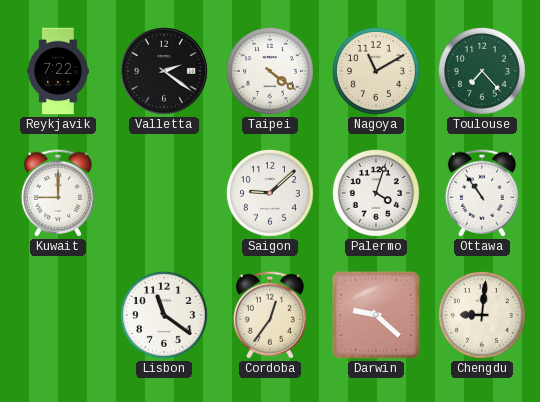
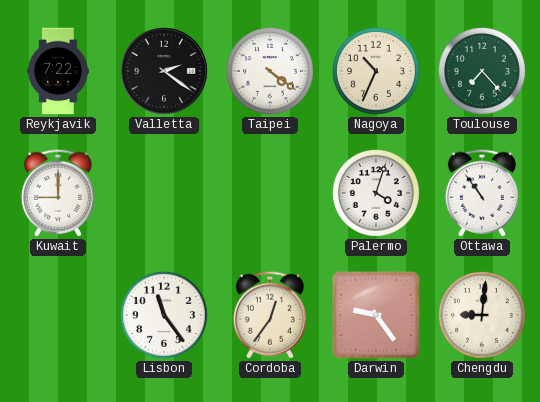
Nagoya: 11:10 -> 10:34 (376, 71)
Saigon: 9:08 -> none (270, 193)
Lisbon: 11:21 -> 11:24 (164, 315)
Darwin: 9:22 -> 9:24 (376, 315)
